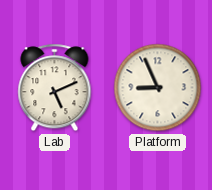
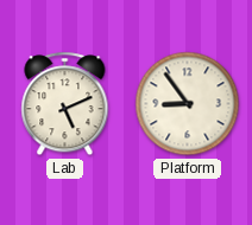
Platform: 8:56 -> 8:54 (188, 104)
